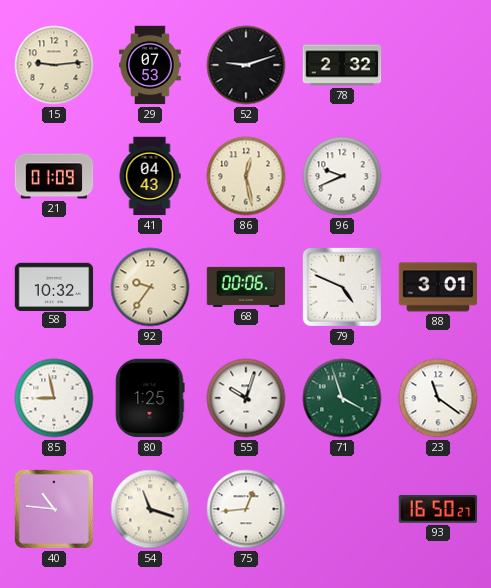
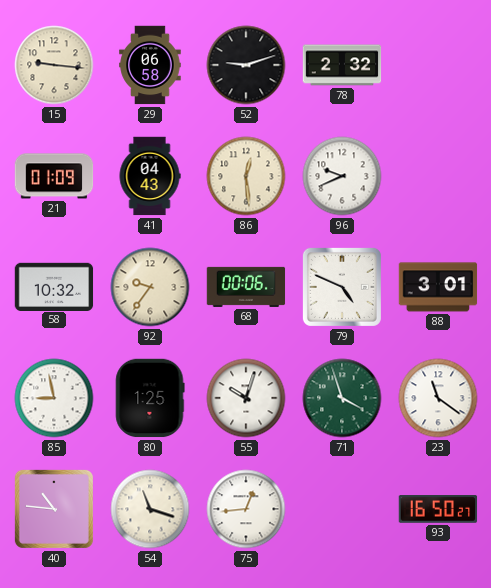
15: 9:14 -> 9:16 (54, 65)
29: 07:53 -> 06:58 (150, 65)
86: 12:28 -> 12:29 (246, 176)
